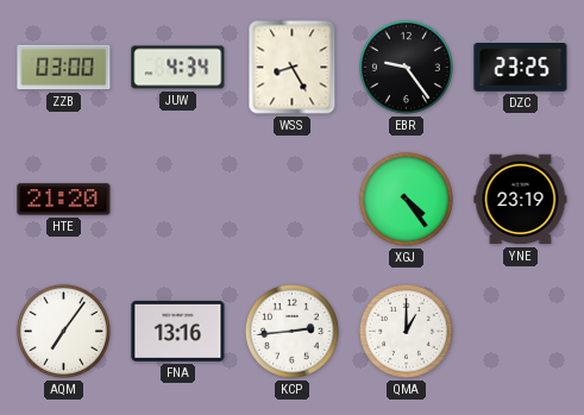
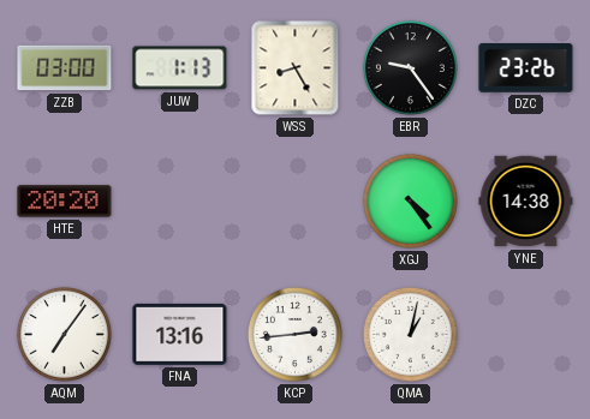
JUW: 4:34 -> 1:13 (180, 68)
DZC: 23:25 -> 23:26 (526, 68)
HTE: 21:20 -> 20:20 (65, 202)
YNE: 23:19 -> 14:38 (526, 202)
QMA: 1:00 -> 1:02 (410, 334)
